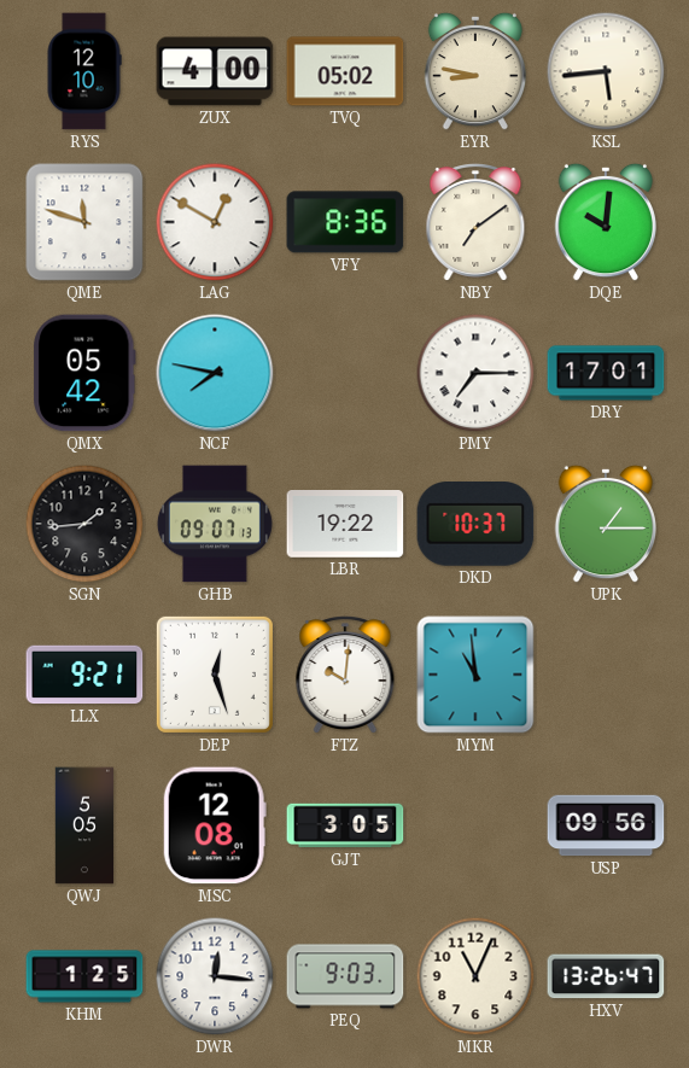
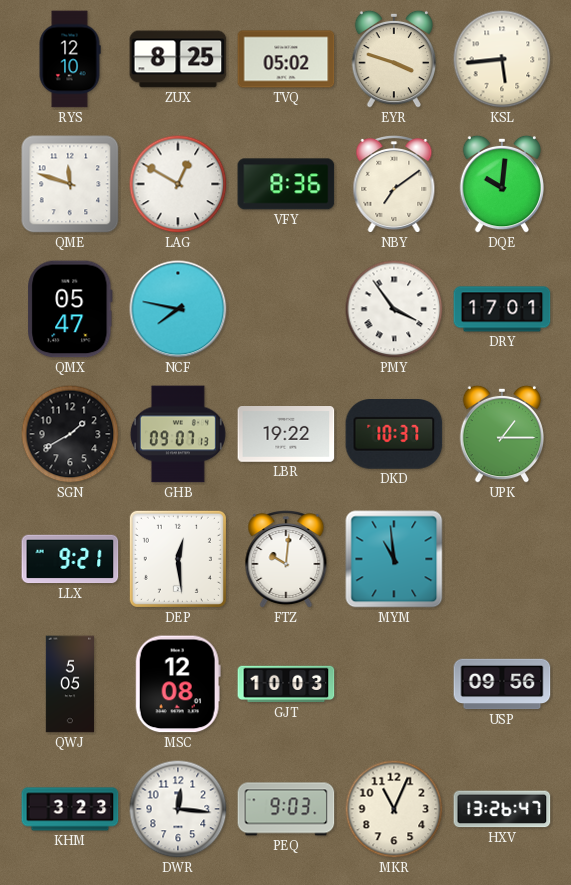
ZUX: 4:00 -> 8:25 (178, 59)
EYR: 8:47 -> 3:48 (394, 59)
QMX: 05:42 -> 05:47 (70, 309)
PMY: 7:15 -> 3:54 (394, 309)
SGN: 1:44 -> 1:40 (70, 434)
DEP: 12:27 -> 12:29 (178, 559)
GJT: 3:05 -> 10:03 (286, 684)
KHM: 1:25 -> 3:23 (70, 809)
